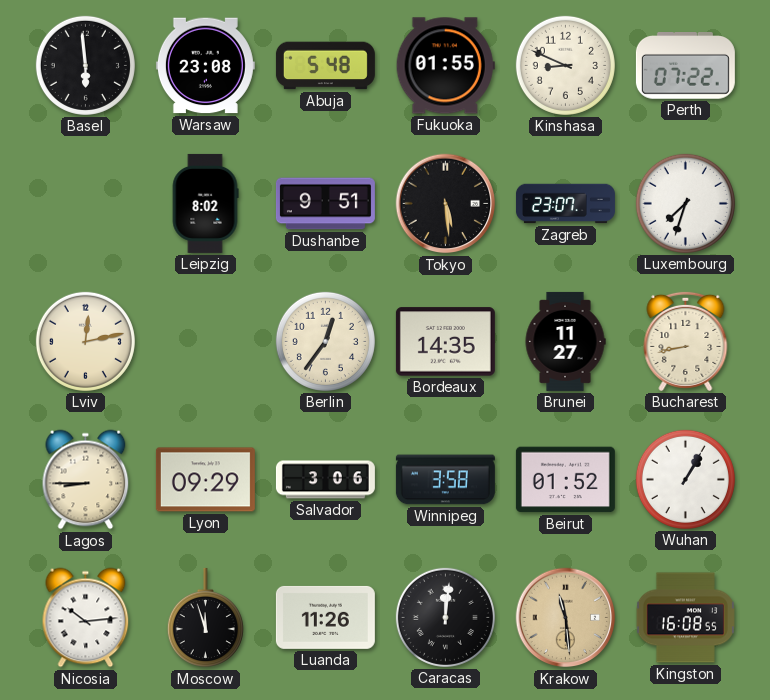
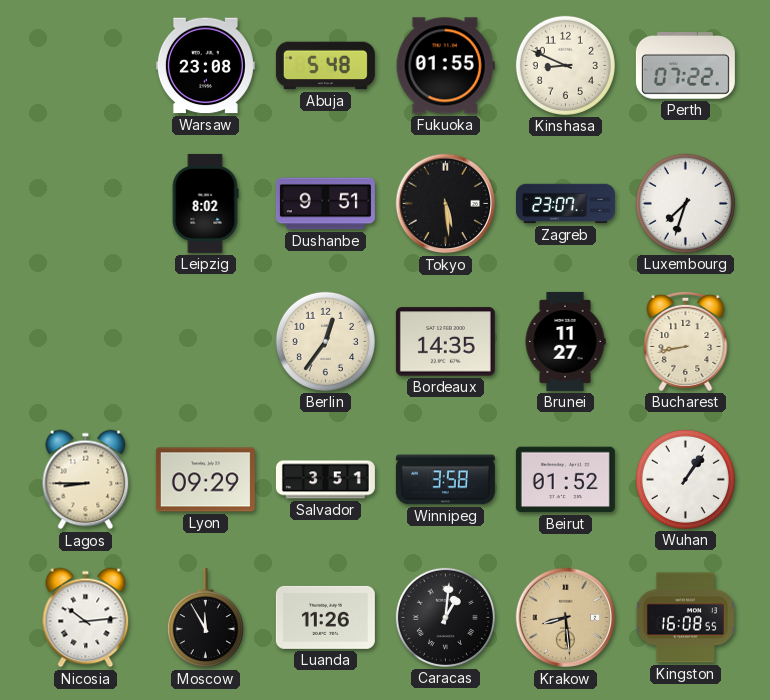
Basel: 5:59 -> none (85, 65)
Lviv: 12:13 -> none (85, 341)
Salvador: 3:06 -> 3:51 (325, 480)
Wuhan: 1:05 -> 1:06 (685, 479)
Moscow: 11:57 -> 11:55 (205, 618)
Caracas: 12:01 -> 1:01 (445, 617)
Krakow: 11:29 -> 8:29 (566, 618)
